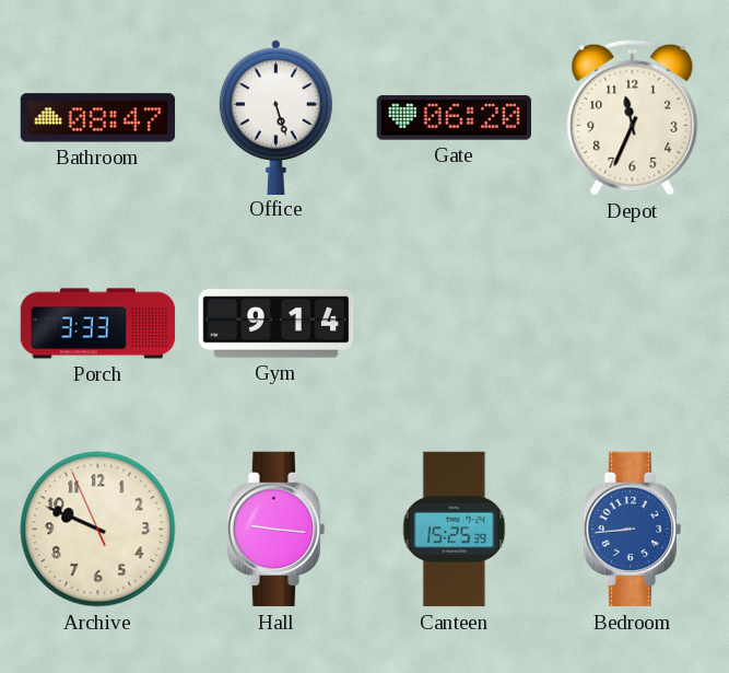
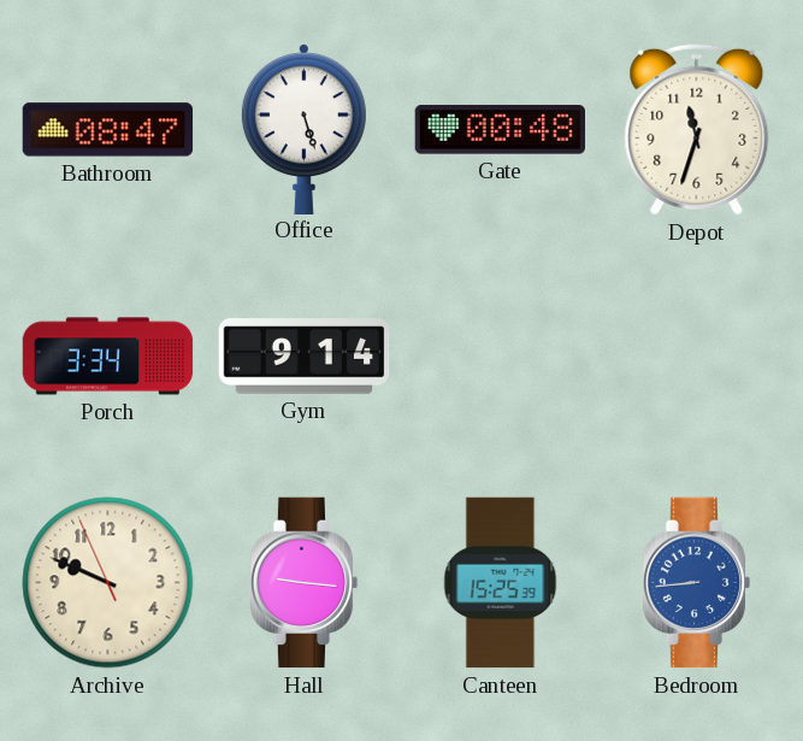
Gate: 06:20 -> 00:48 (501, 130)
Depot: 11:34 -> 11:33 (697, 129)
Porch: 3:33 -> 3:34 (108, 357)
